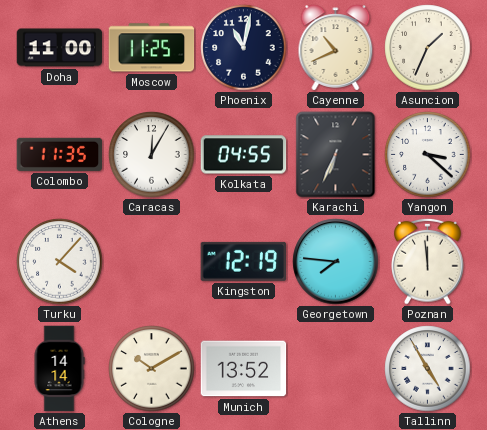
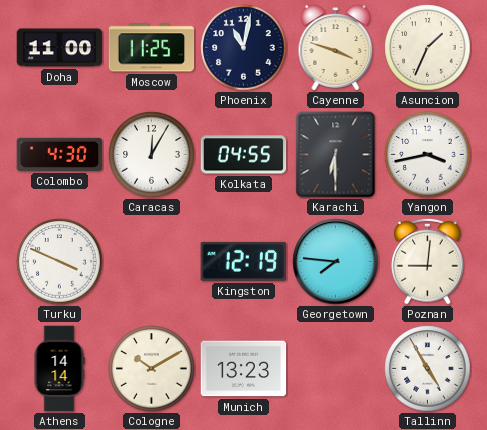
Cayenne: 10:41 -> 3:48 (336, 48)
Colombo: 11:35 -> 4:30 (60, 154)
Karachi: 6:34 -> 6:30 (336, 155)
Yangon: 3:22 -> 3:43 (428, 155)
Turku: 4:07 -> 3:49 (60, 262)
Poznan: 11:59 -> 9:01 (428, 261)
Munich: 13:52 -> 13:23 (244, 369)
